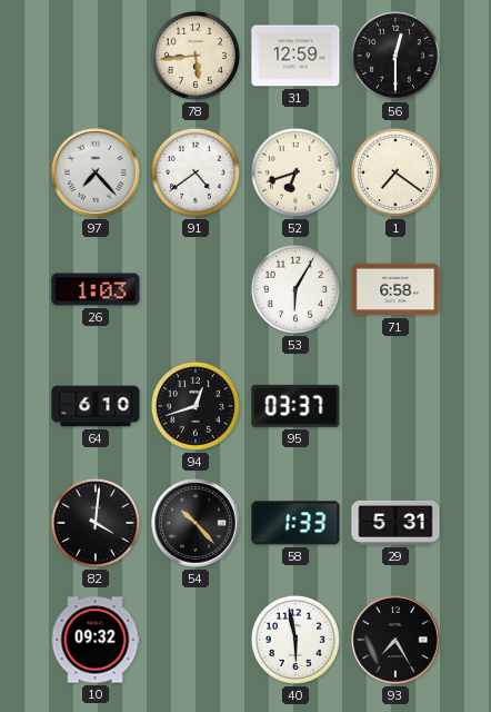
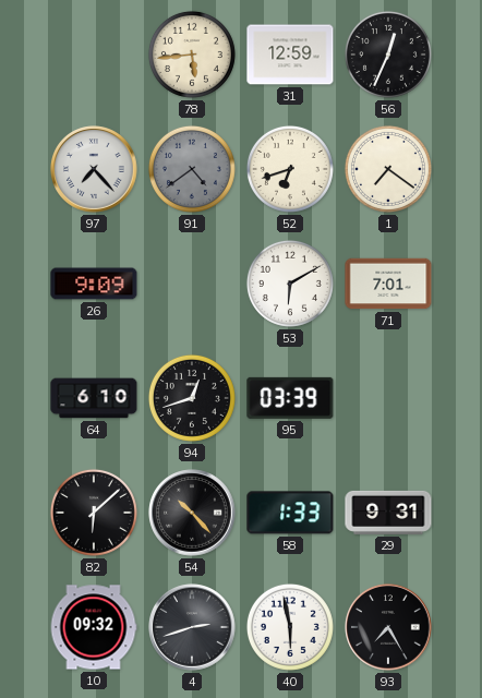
56: 12:30 -> 12:34 (388, 55)
91 dial: white -> grey (192, 169)
26: 1:03 -> 9:09 (94, 284)
53: 6:05 -> 6:10 (290, 284)
71: 6:58 -> 7:01 (388, 284)
95: 03:37 -> 03:39 (290, 398)
82: 4:01 -> 6:08 (94, 513)
29: 5:31 -> 9:31 (388, 513)
4: none -> 2:42 (192, 627)
